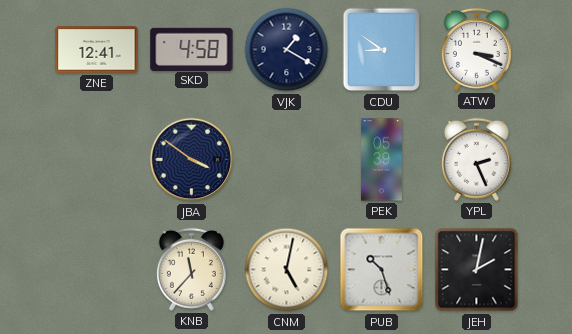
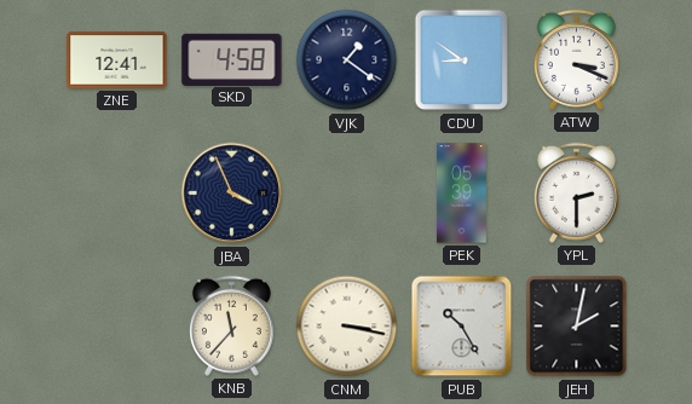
VJK: 1:20 -> 1:21 (347, 60)
JBA: 3:51 -> 3:56 (232, 194)
YPL: 2:26 -> 2:30 (576, 192)
CNM: 5:02 -> 3:17 (347, 327)
PUB: 10:27 -> 10:25 (462, 327)
